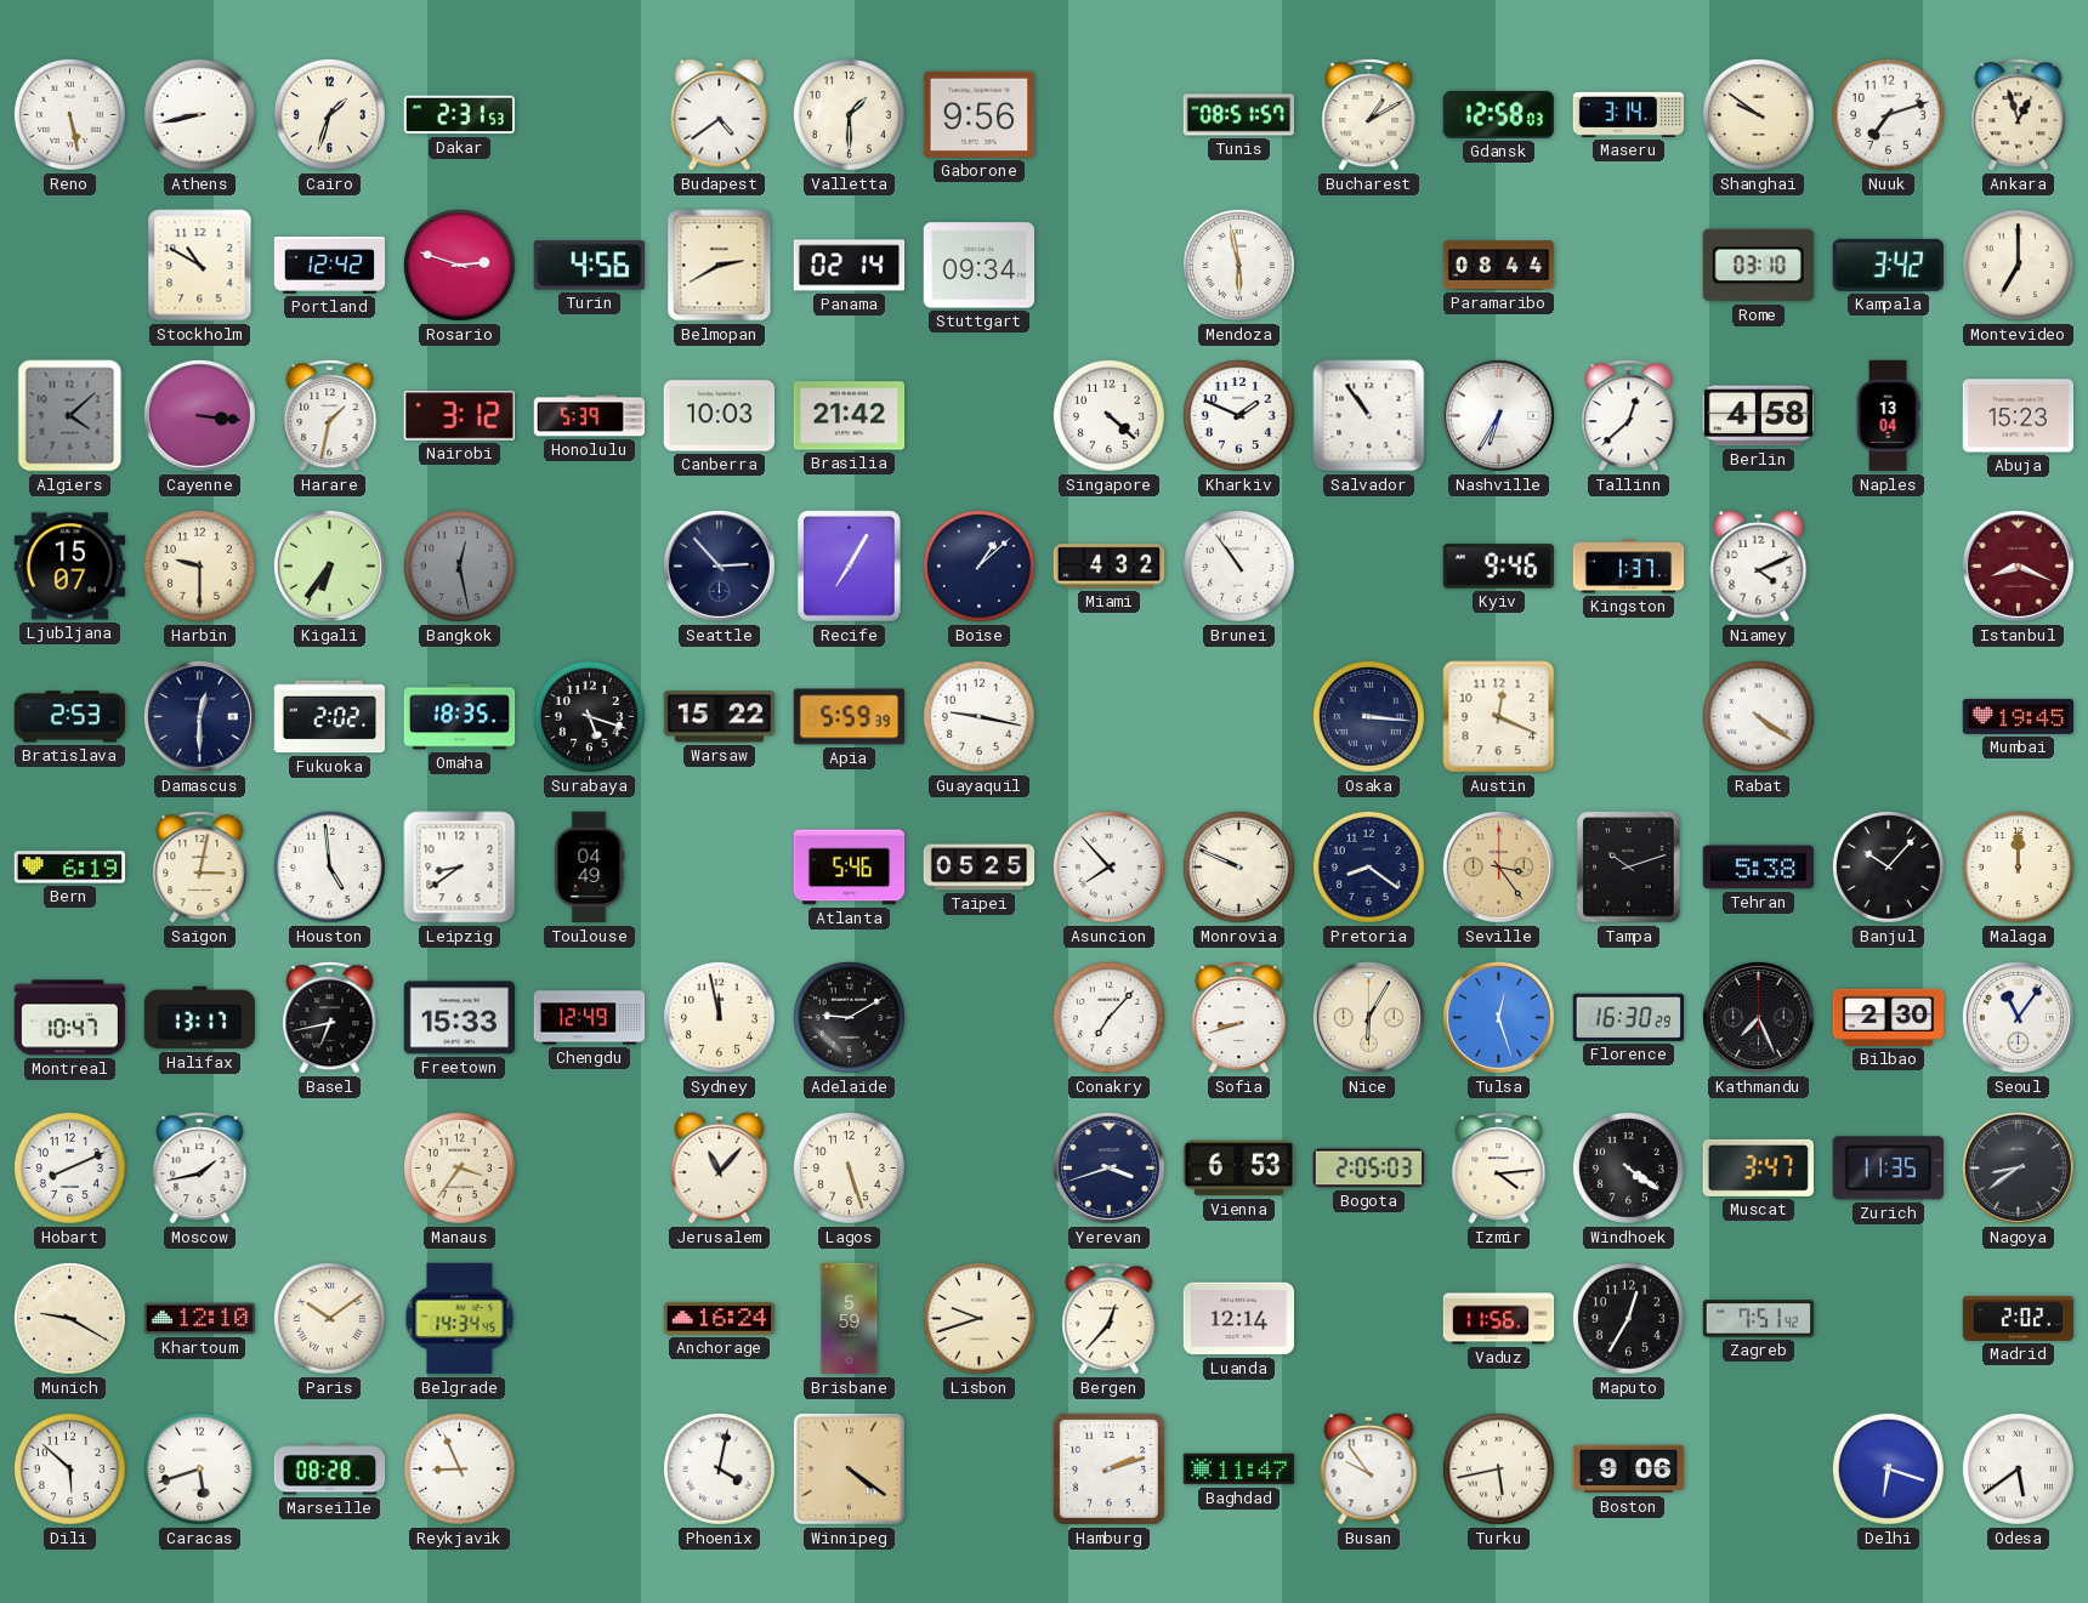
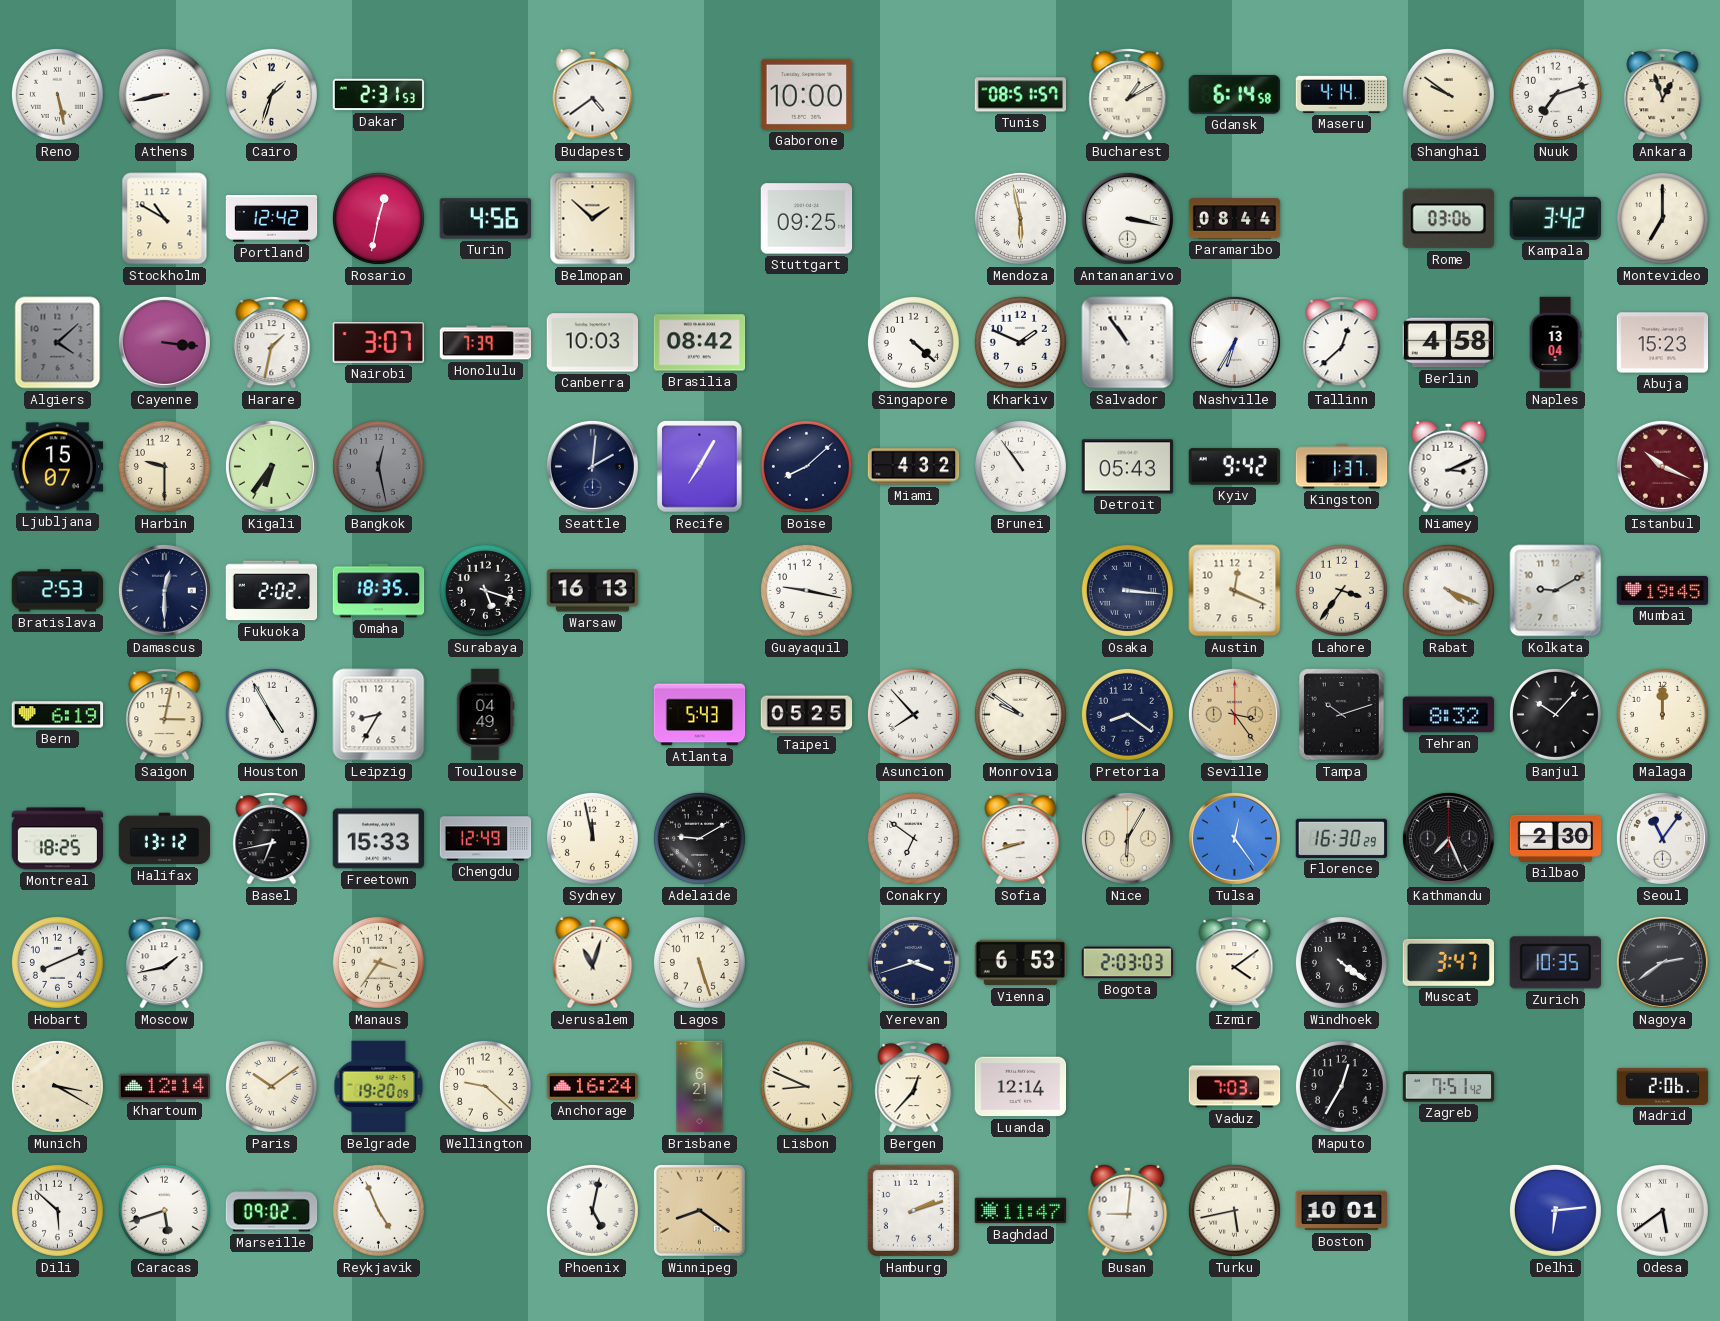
Valletta: 1:30 -> none (849, 114)
Gaborone: 9:56 -> 10:00 (807, 94)
Gdansk: 12:58 -> 6:14 (1234, 94)
Maseru: 3:14 -> 4:14 (1342, 94)
Rosario: 2:48 -> 12:32 (378, 218)
Belmopan: 2:40 -> 1:52 (593, 219)
Panama: 02:14 -> none (850, 266)
Stuttgart: 09:34 -> 09:25 (807, 219)
Antananarivo: none -> 3:17 (1127, 218)
Rome: 03:10 -> 03:06 (1448, 219)
Nairobi: 3:12 -> 3:07 (378, 343)
Honolulu: 5:39 -> 7:39 (486, 343)
Brasilia: 21:42 -> 08:42 (700, 343)
Seattle: 2:53 -> 2:01 (592, 466)
Boise: 1:08 -> 8:08 (806, 466)
Detroit: none -> 05:43 (1128, 467)
Kyiv: 9:46 -> 9:42 (1235, 467)
Niamey: 4:11 -> 3:11 (1449, 466)
Istanbul: 8:19 -> 10:19 (1662, 466)
Warsaw: 15:22 -> 16:13 (593, 591)
Apia: 5:59 -> none (850, 717)
Lahore: none -> 3:36 (1341, 590)
Rabat: 4:21 -> 4:19 (1448, 590)
Kolkata: none -> 9:10 (1556, 591)
Houston: 4:59 -> 4:55 (271, 714)
Leipzig: 8:39 -> 8:35 (379, 715)
Atlanta: 5:46 -> 5:43 (700, 715)
Monrovia: 9:49 -> 9:51 (1020, 714)
Tehran: 5:38 -> 8:32 (1449, 715)
Montreal: 10:47 -> 18:25 (58, 839)
Halifax: 13:17 -> 13:12 (165, 839)
Conakry: 7:07 -> 6:51 (913, 838)
Tulsa: 12:27 -> 12:24 (1234, 838)
Jerusalem: 11:07 -> 11:03 (593, 962)
Bogota: 2:05 -> 2:03 (1128, 963)
Izmir: 4:14 -> 4:09 (1235, 963)
Zurich: 11:35 -> 10:35 (1555, 963)
Nagoya: 8:39 -> 2:39 (1662, 962)
Munich: 9:20 -> 3:20 (57, 1086)
Khartoum: 12:10 -> 12:14 (165, 1087)
Belgrade: 14:34 -> 19:20 (379, 1087)
Wellington: none -> 9:22 (485, 1086)
Brisbane: 5:59 -> 6:21 (700, 1087)
Lisbon: 9:42 -> 8:49 (806, 1086)
Vaduz: 11:56 -> 7:03 (1235, 1087)
Madrid: 2:02 -> 2:06 (1663, 1086)
Marseille: 08:28 -> 09:02 (272, 1211)
Reykjavik: 8:56 -> 4:56 (378, 1210)
Phoenix: 4:02 -> 5:02 (592, 1210)
Winnipeg: 4:21 -> 8:21 (699, 1210)
Busan: 9:54 -> 9:01 (1128, 1210)
Boston: 9:06 -> 10:01 (1342, 1211)
Delhi: 6:18 -> 6:14 (1555, 1210)
